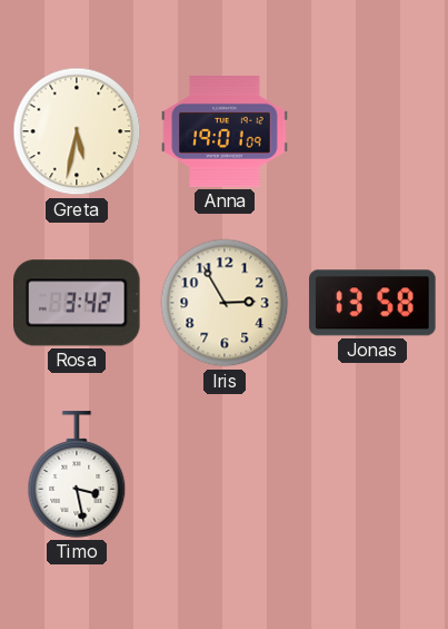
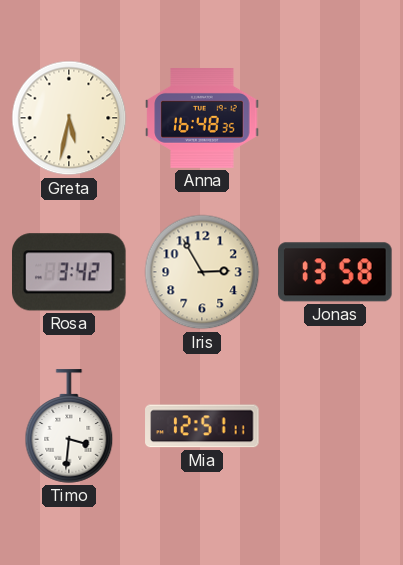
Anna: 19:01 -> 16:48 (202, 119)
Timo: 3:28 -> 3:31 (69, 426)
Mia: none -> 12:51 (202, 426)
